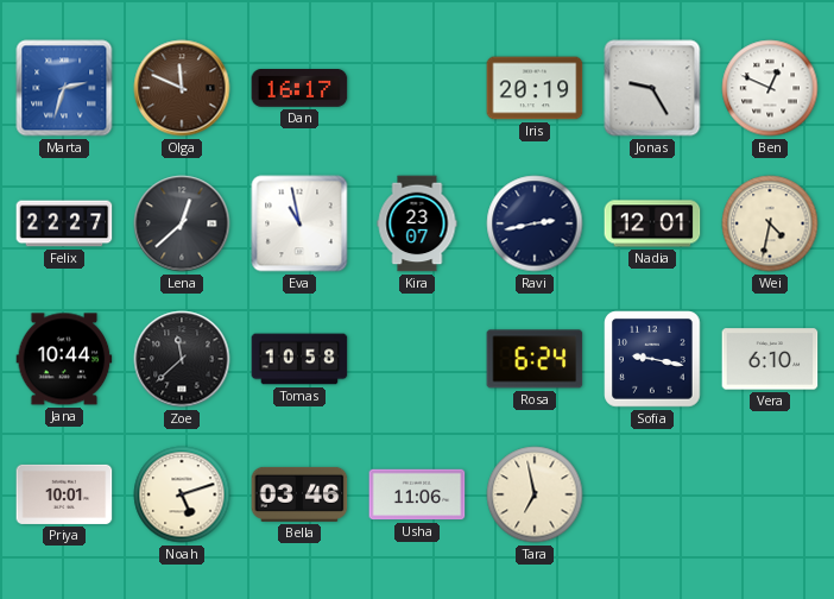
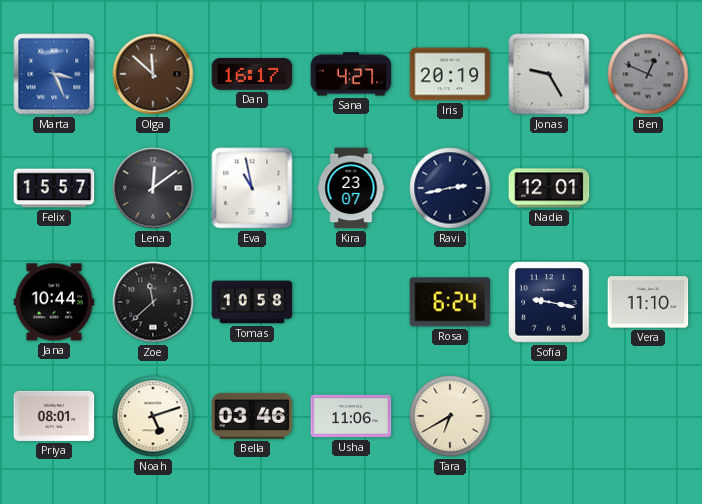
Marta: 2:33 -> 3:26 (54, 74)
Olga: 11:49 -> 11:52 (153, 74)
Sana: none -> 4:27 (351, 74)
Ben dial: white -> grey (648, 74)
Felix: 22:27 -> 15:57 (54, 188)
Lena: 12:38 -> 12:09 (153, 188)
Wei: 4:32 -> none (770, 223)
Vera: 6:10 -> 11:10 (648, 302)
Priya: 10:01 -> 08:01 (54, 416)
Tara: 6:58 -> 6:40 (450, 416)
